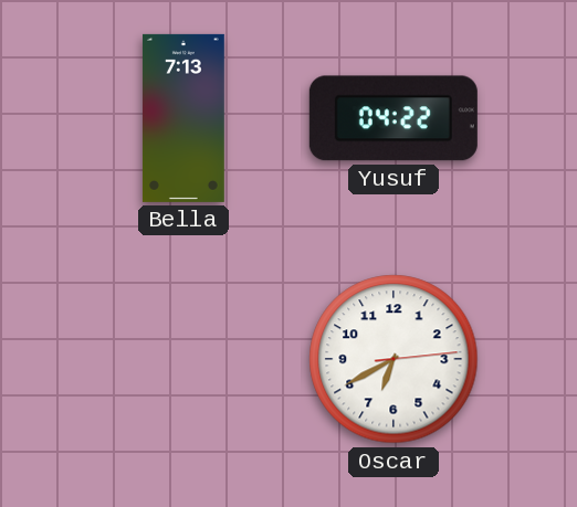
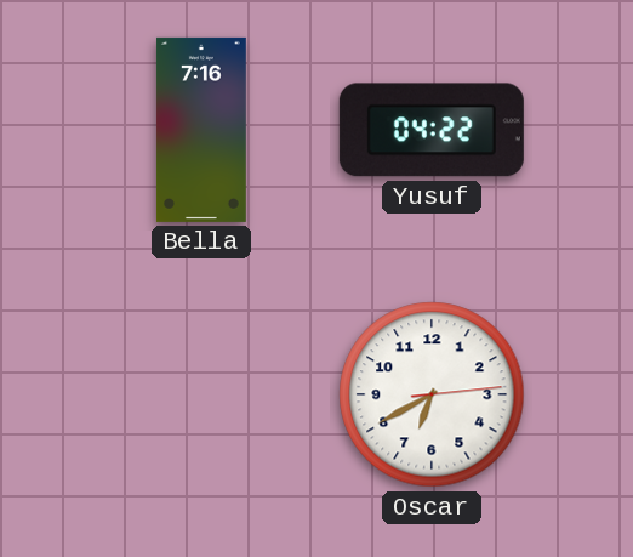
Bella: 7:13 -> 7:16 (201, 130)
